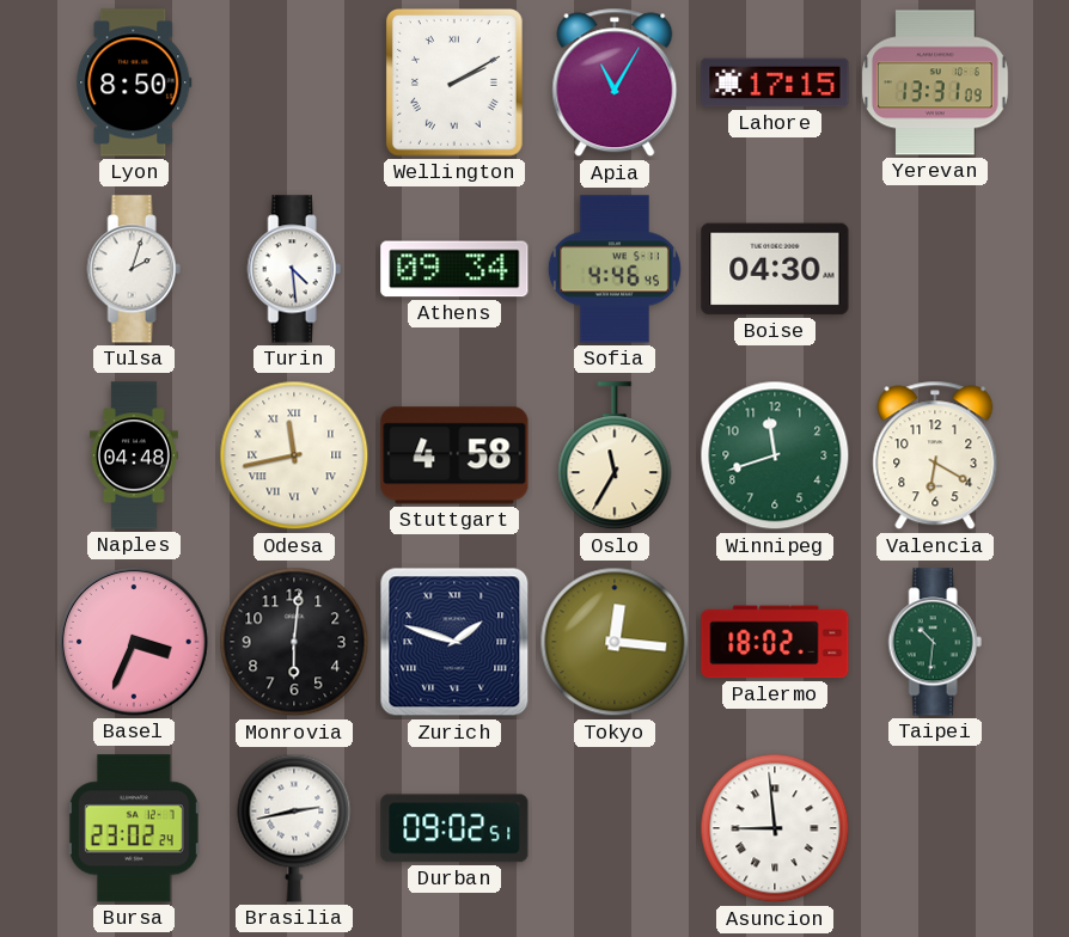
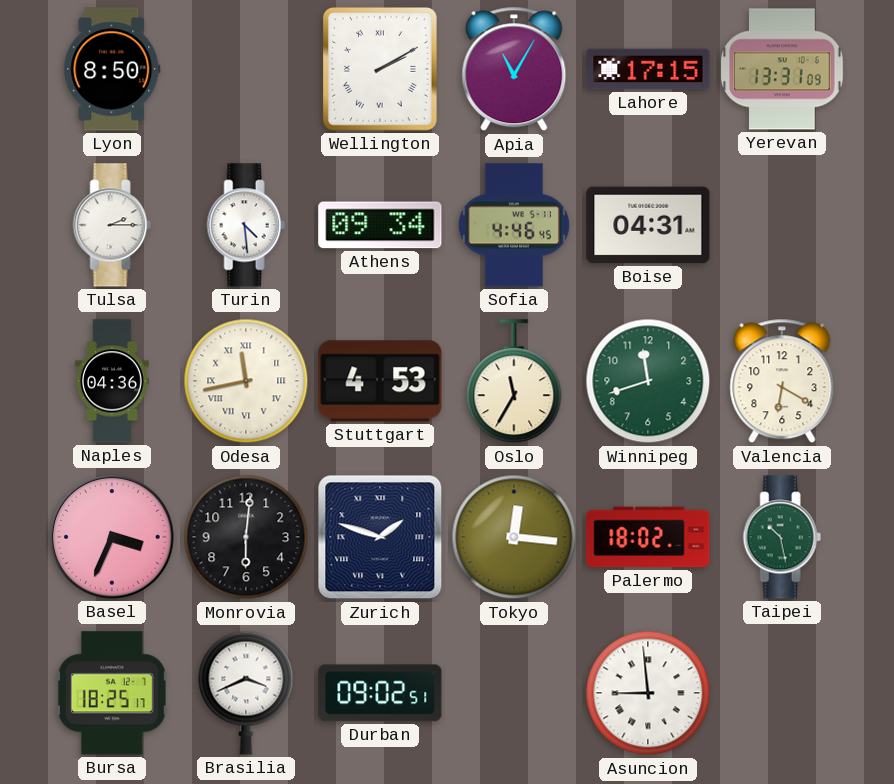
Tulsa: 2:03 -> 2:15 (112, 225)
Boise: 04:30 -> 04:31 (648, 225)
Naples: 04:48 -> 04:36 (112, 381)
Stuttgart: 4:58 -> 4:53 (380, 381)
Taipei: 10:31 -> 10:28 (782, 537)
Bursa: 23:02 -> 18:25 (112, 693)
Brasilia: 2:43 -> 3:41 (246, 693)
